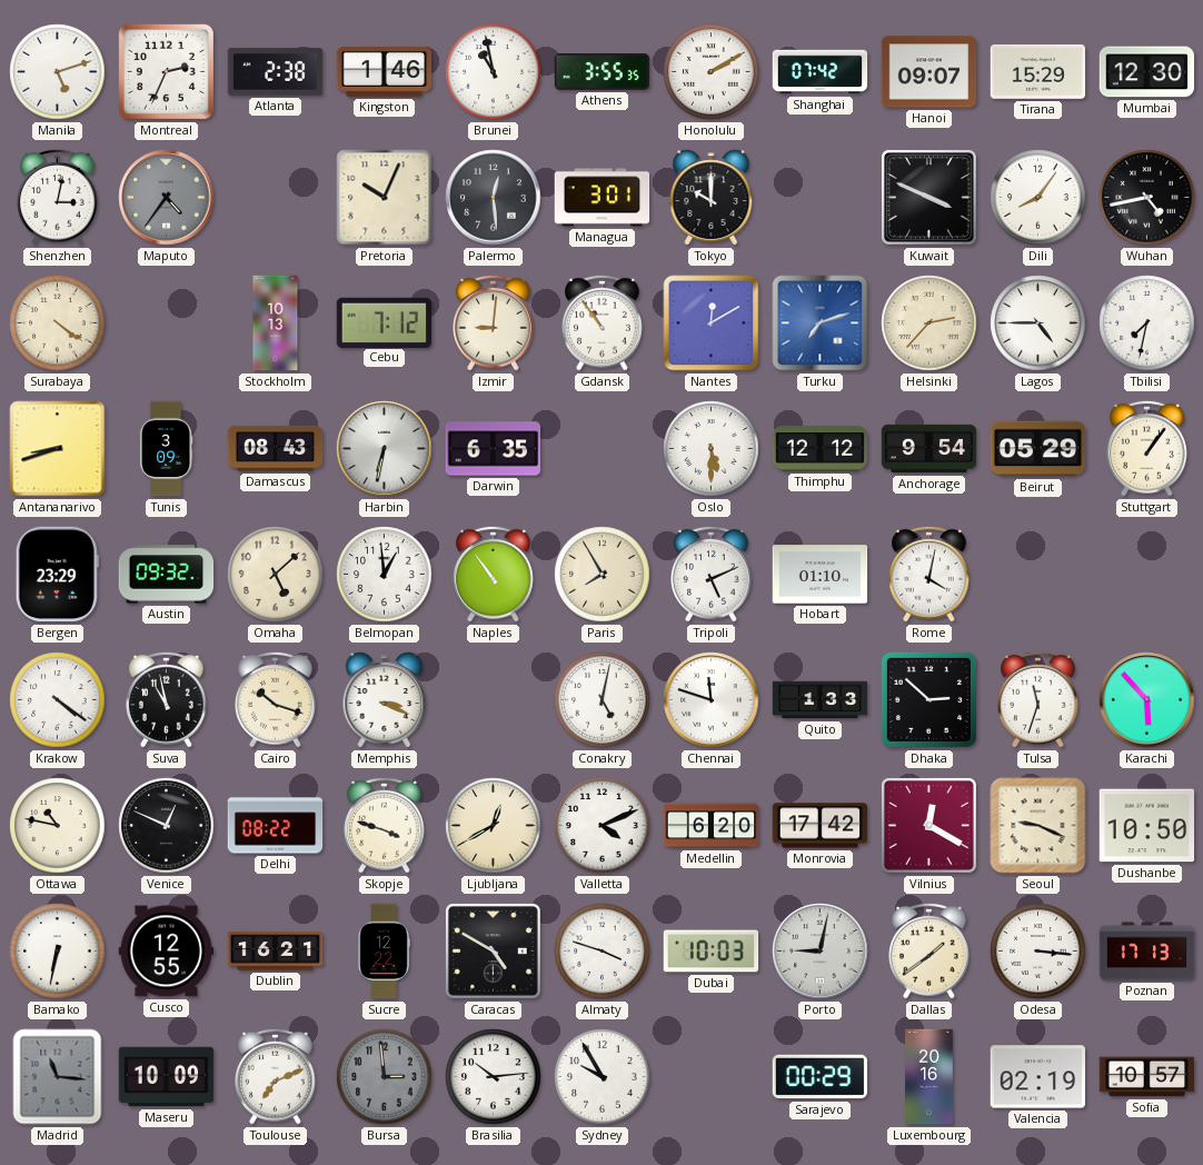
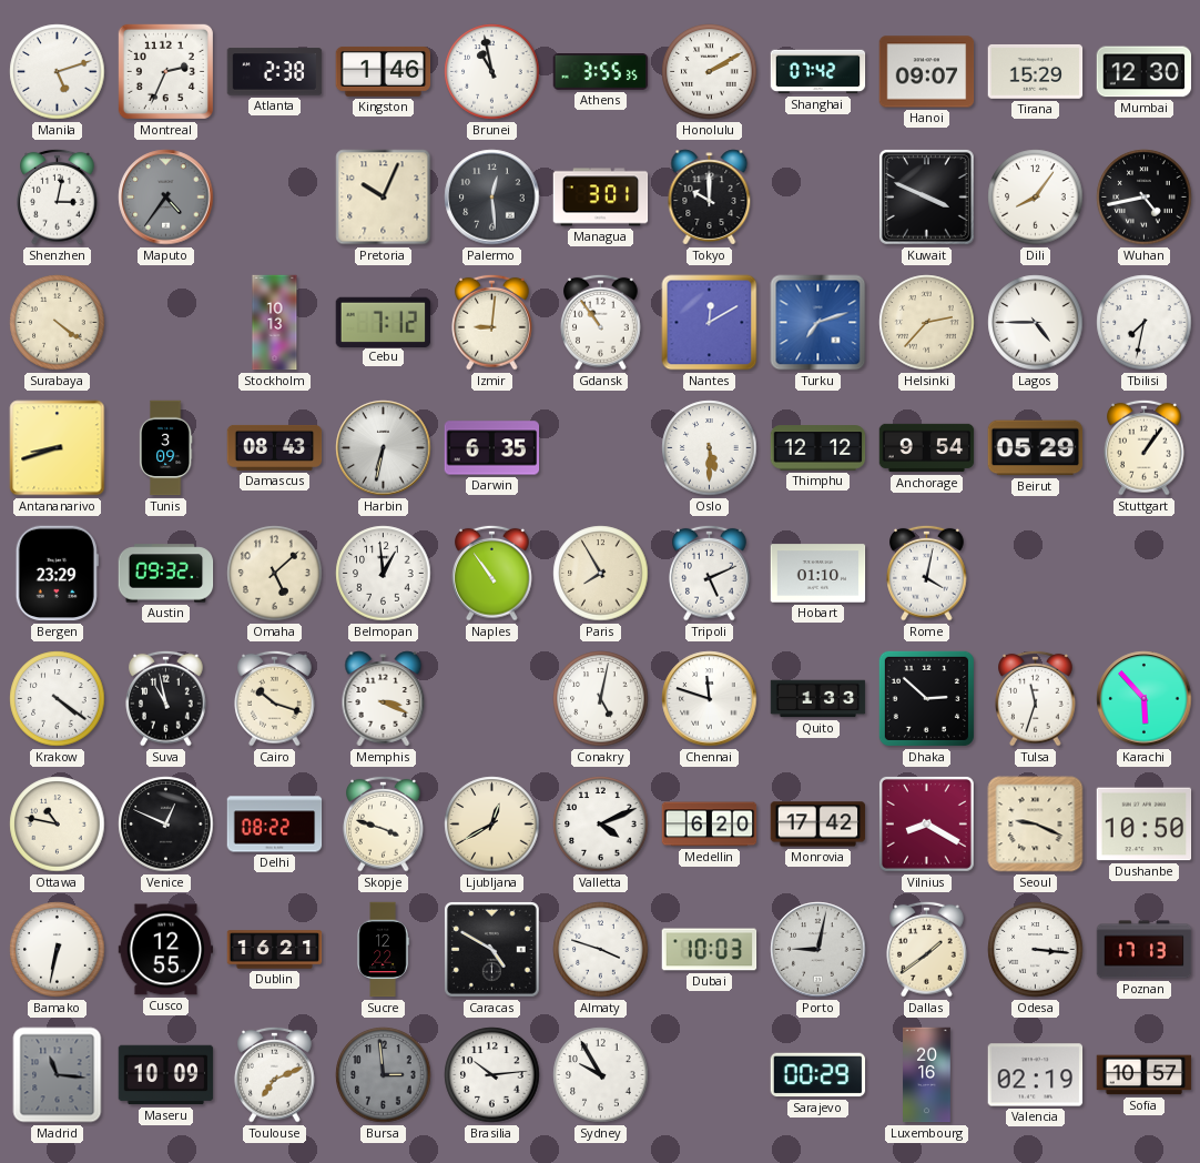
Vilnius: 12:20 -> 8:20 (926, 823)
